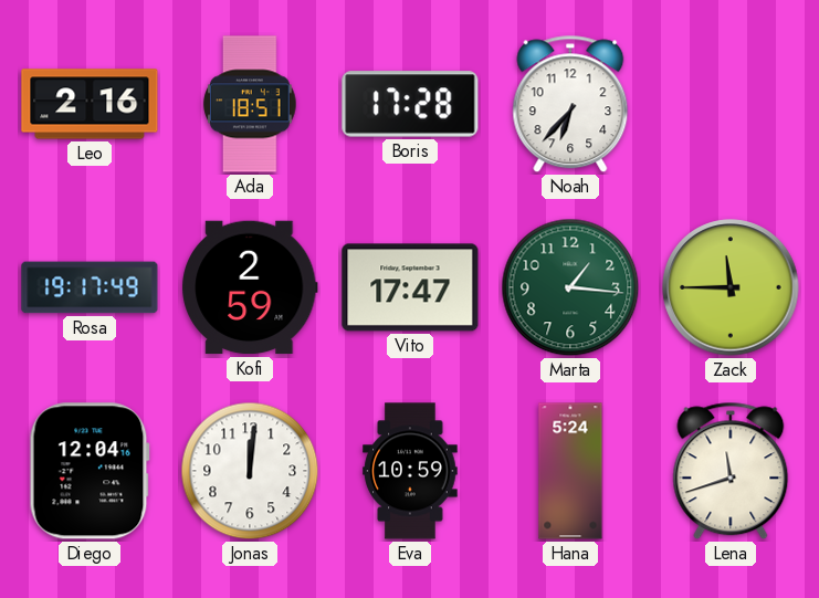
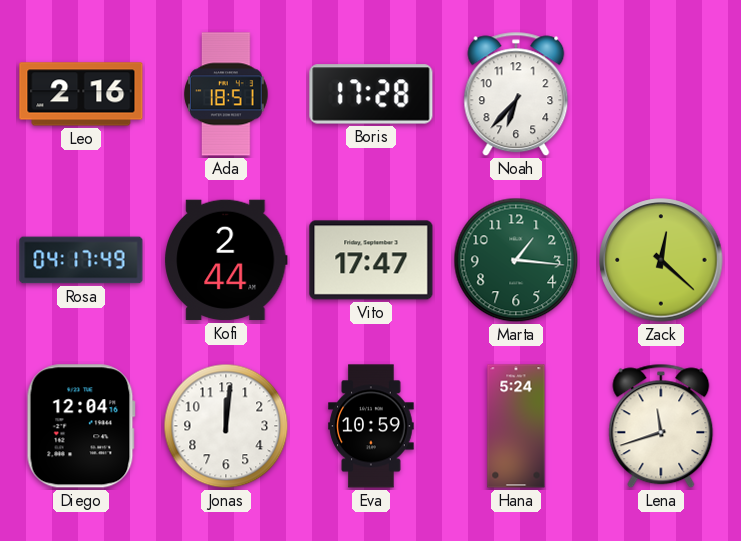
Rosa: 19:17 -> 04:17 (81, 260)
Kofi: 2:59 -> 2:44 (226, 260)
Zack: 11:45 -> 12:22 (661, 260)
